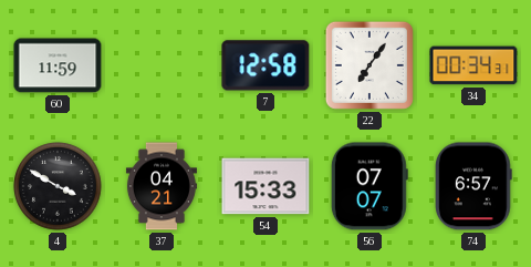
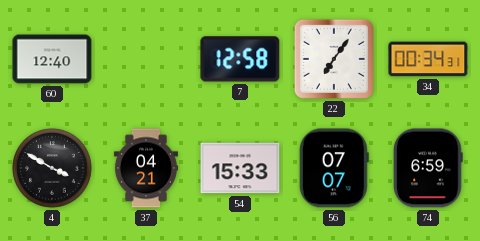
60: 11:59 -> 12:40 (52, 59)
74: 6:57 -> 6:59 (428, 168)
